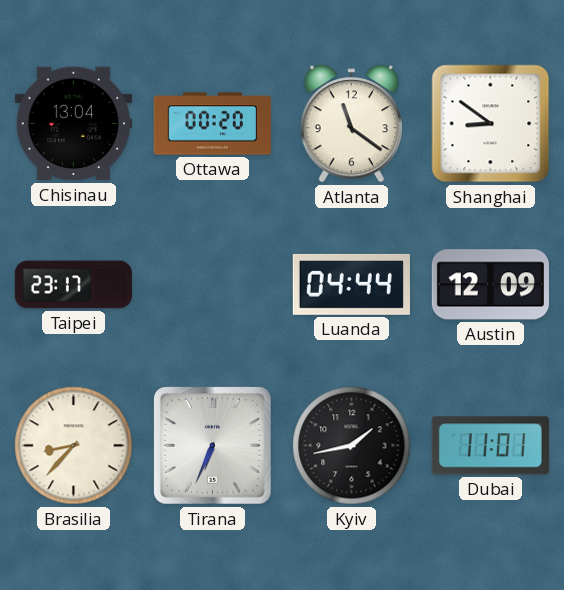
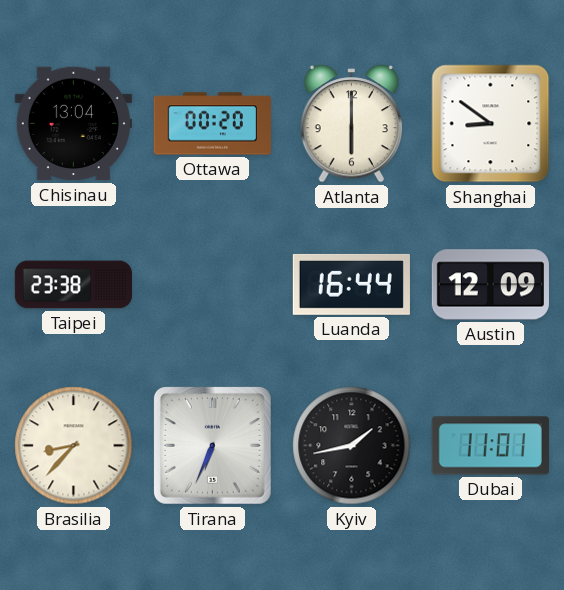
Atlanta: 11:21 -> 6:00 (351, 124)
Taipei: 23:17 -> 23:38 (73, 285)
Luanda: 04:44 -> 16:44 (351, 284)
